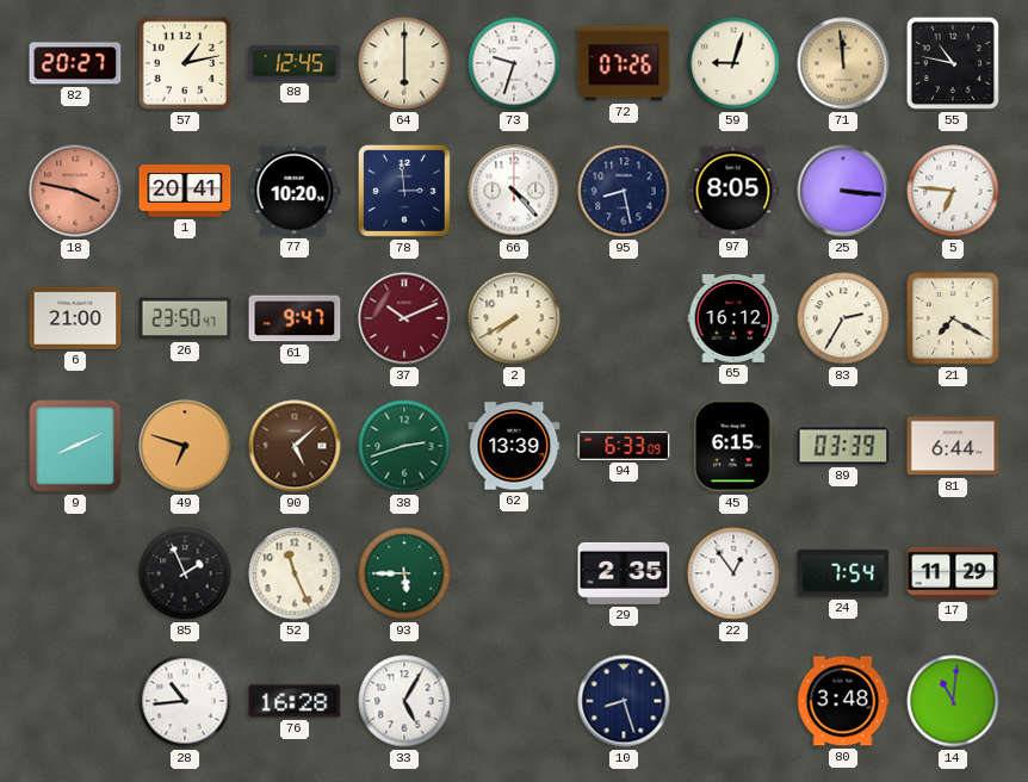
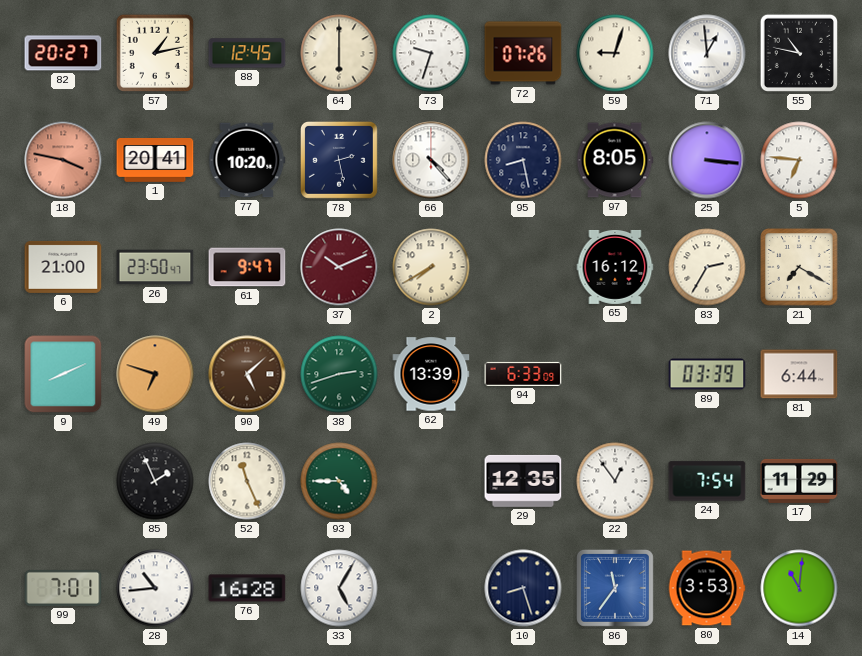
71: 11:59 -> 12:59 (707, 53)
71 dial: champagne -> white (707, 53)
78: 2:59 -> 2:28 (339, 160)
45: 6:15 -> none (735, 446)
93: 5:45 -> 4:45 (339, 481)
29: 2:35 -> 12:35 (523, 481)
99: none -> 7:01 (63, 588)
86: none -> 11:36 (615, 588)
80: 3:48 -> 3:53 (707, 588)
